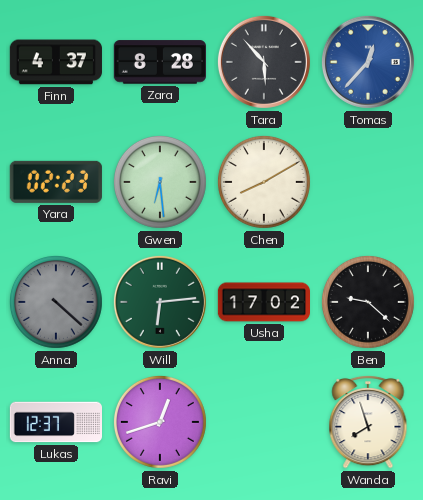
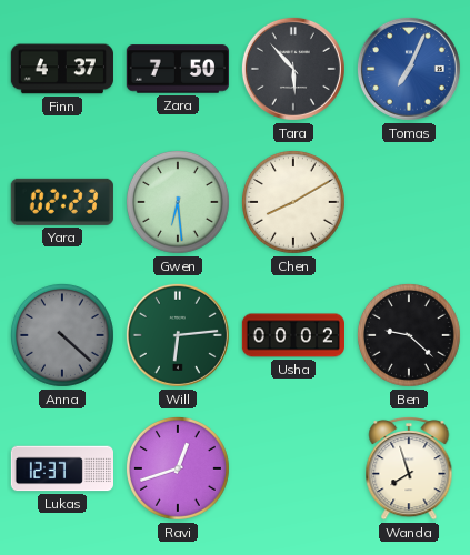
Zara: 8:28 -> 7:50 (178, 69)
Tomas: 12:37 -> 7:04 (409, 69)
Usha: 17:02 -> 00:02 (292, 335)
